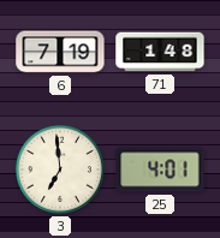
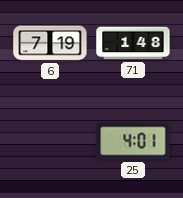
3: 6:59 -> none (60, 169)
